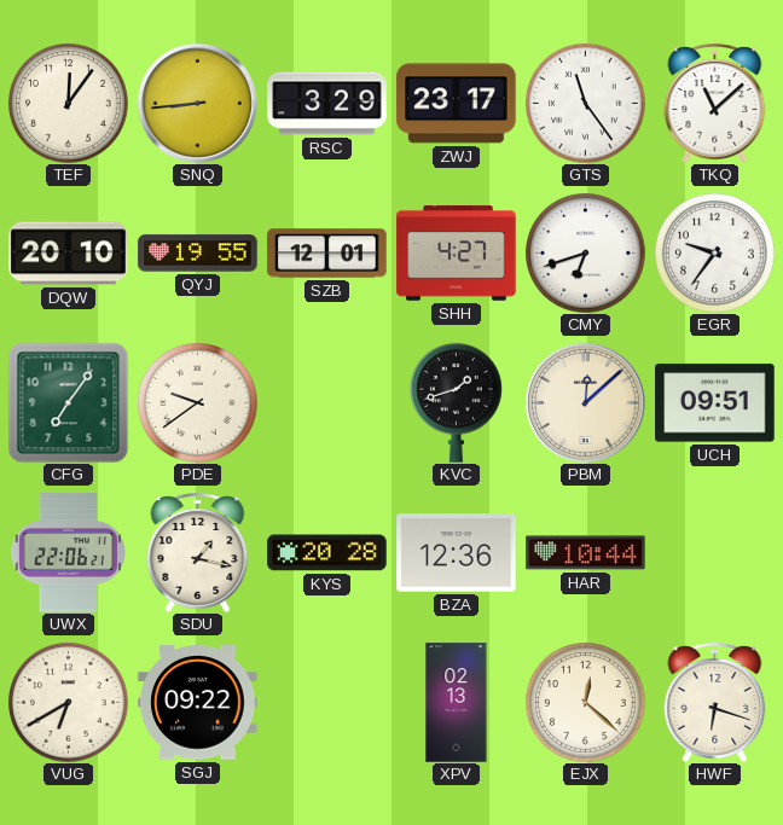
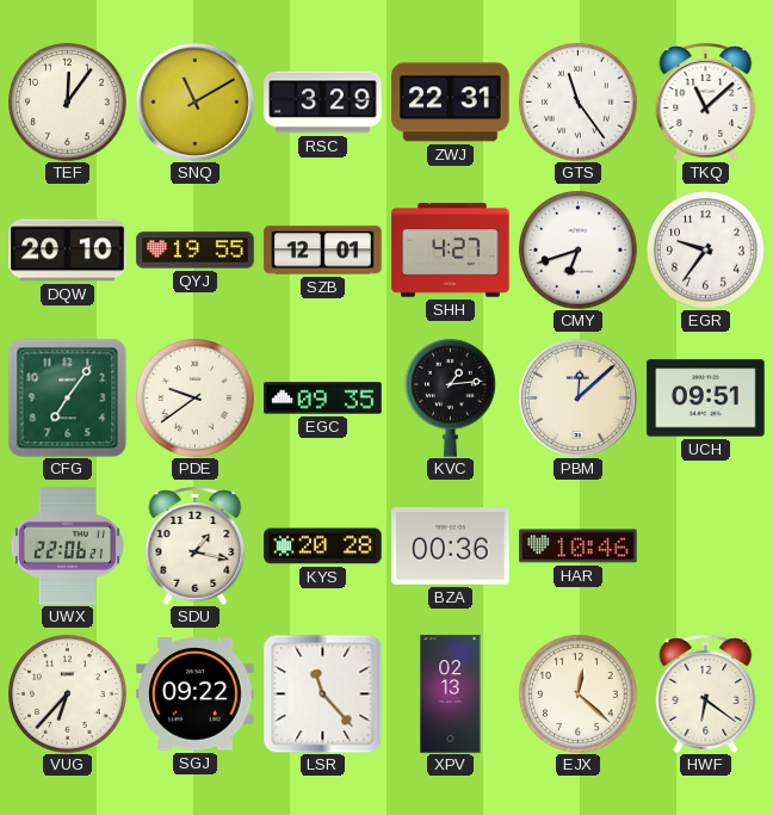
SNQ: 8:44 -> 11:10 (194, 101)
ZWJ: 23:17 -> 22:31 (451, 103)
EGC: none -> 09:35 (323, 399)
KVC: 1:42 -> 1:14 (451, 397)
BZA: 12:36 -> 00:36 (451, 547)
HAR: 10:44 -> 10:46 (579, 547)
VUG: 6:40 -> 6:37 (68, 694)
LSR: none -> 11:23 (322, 693)
HWF: 6:18 -> 6:21 (706, 693)
